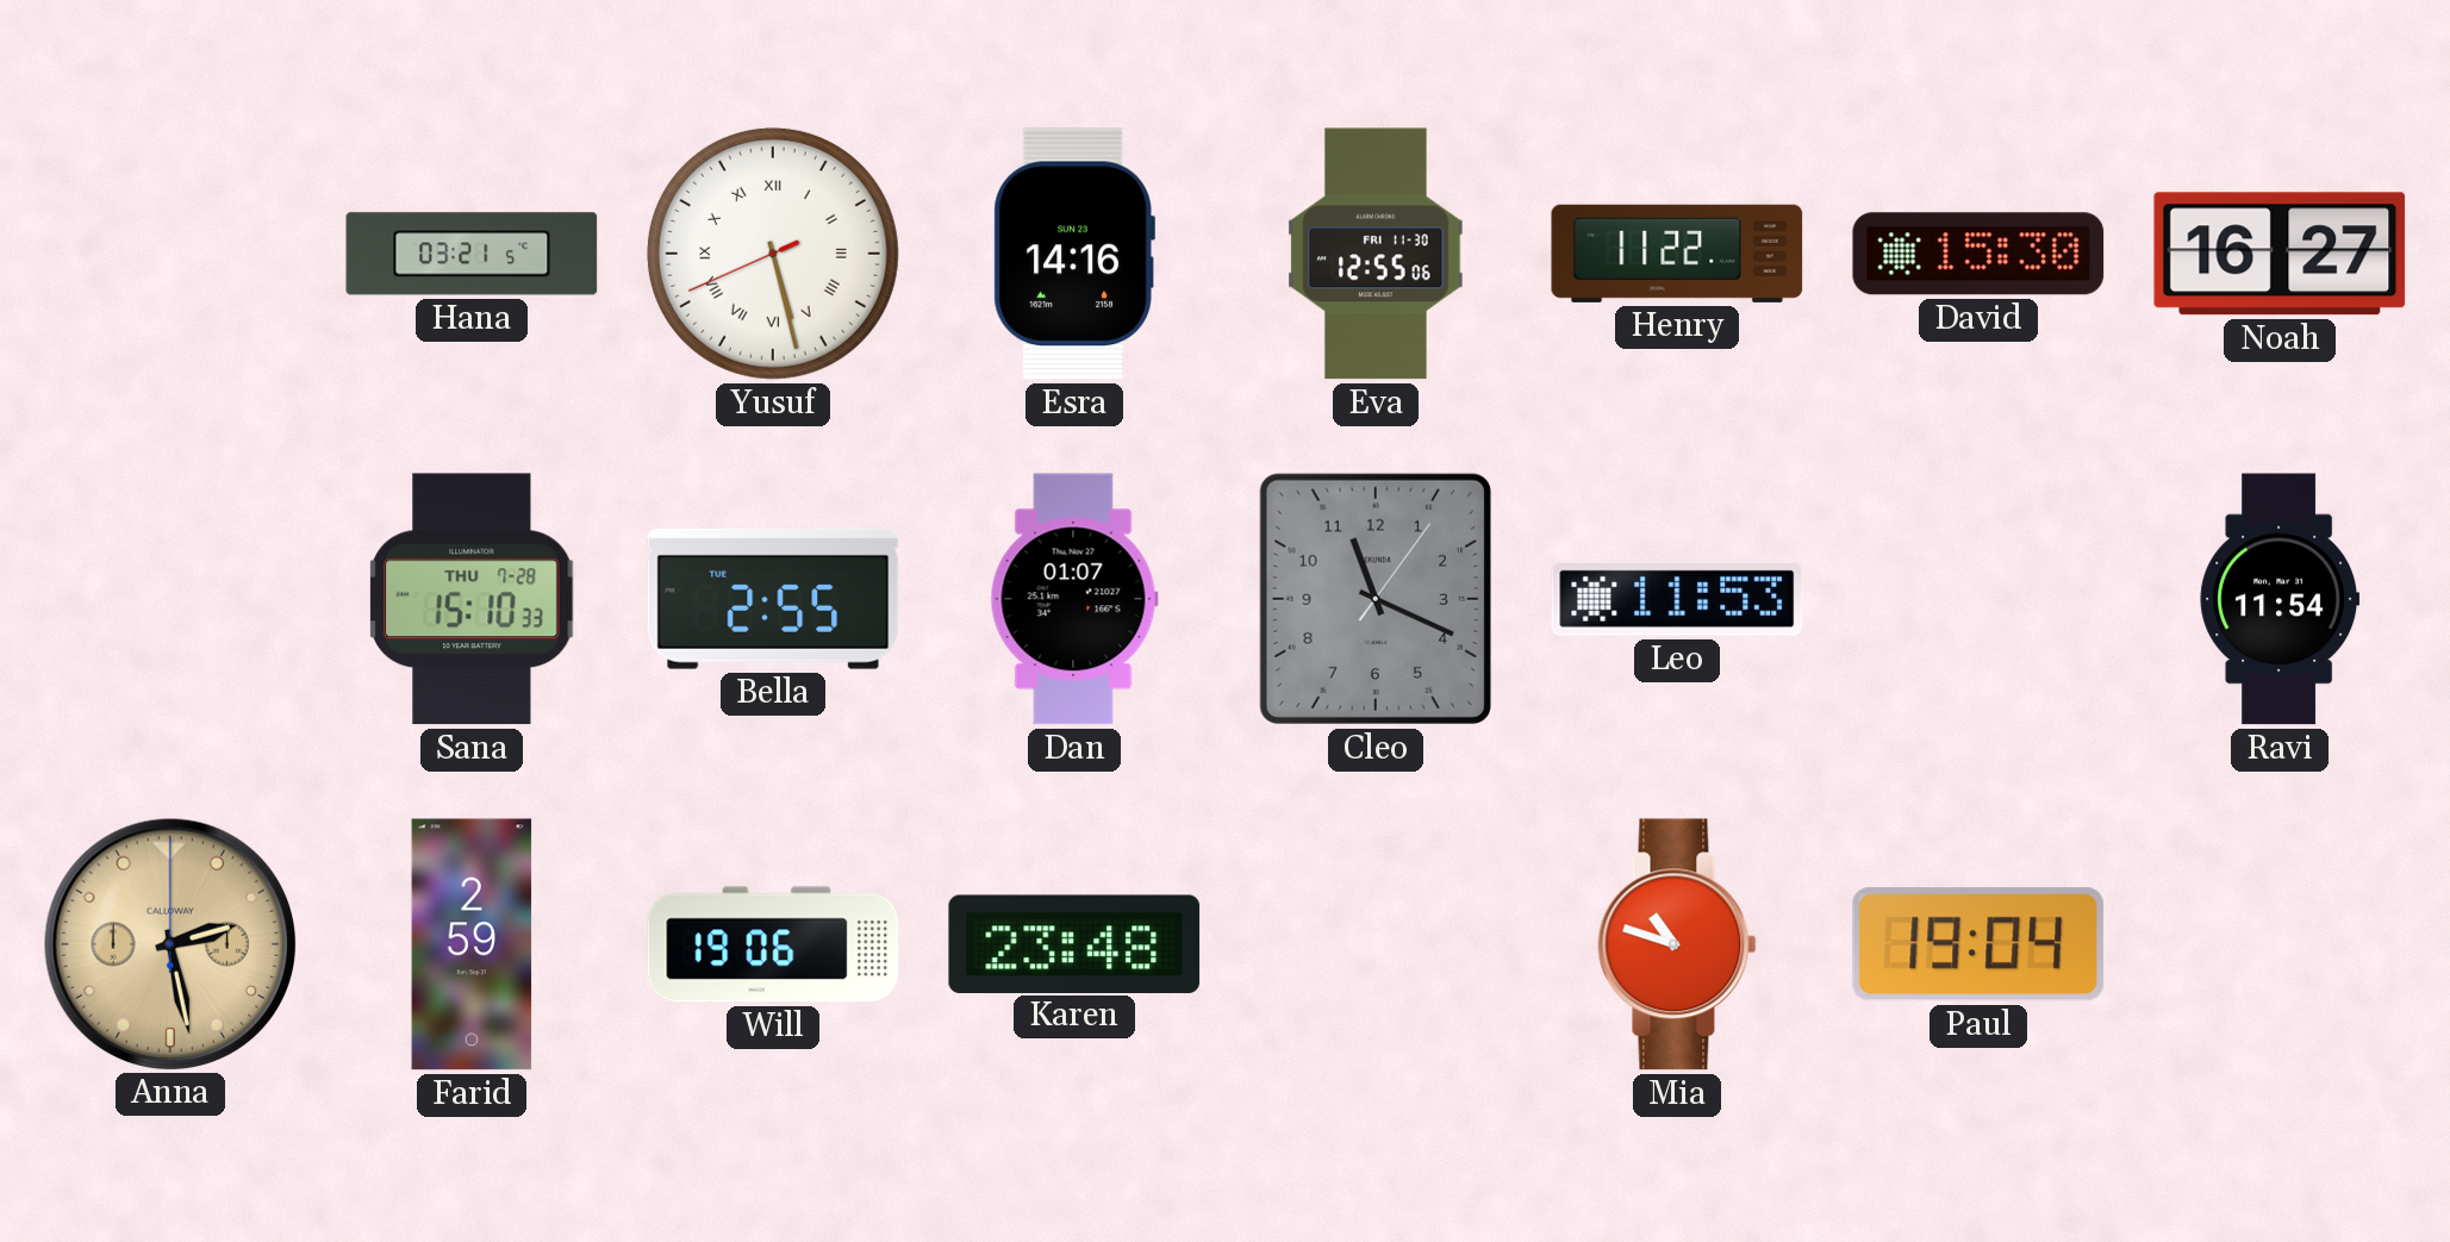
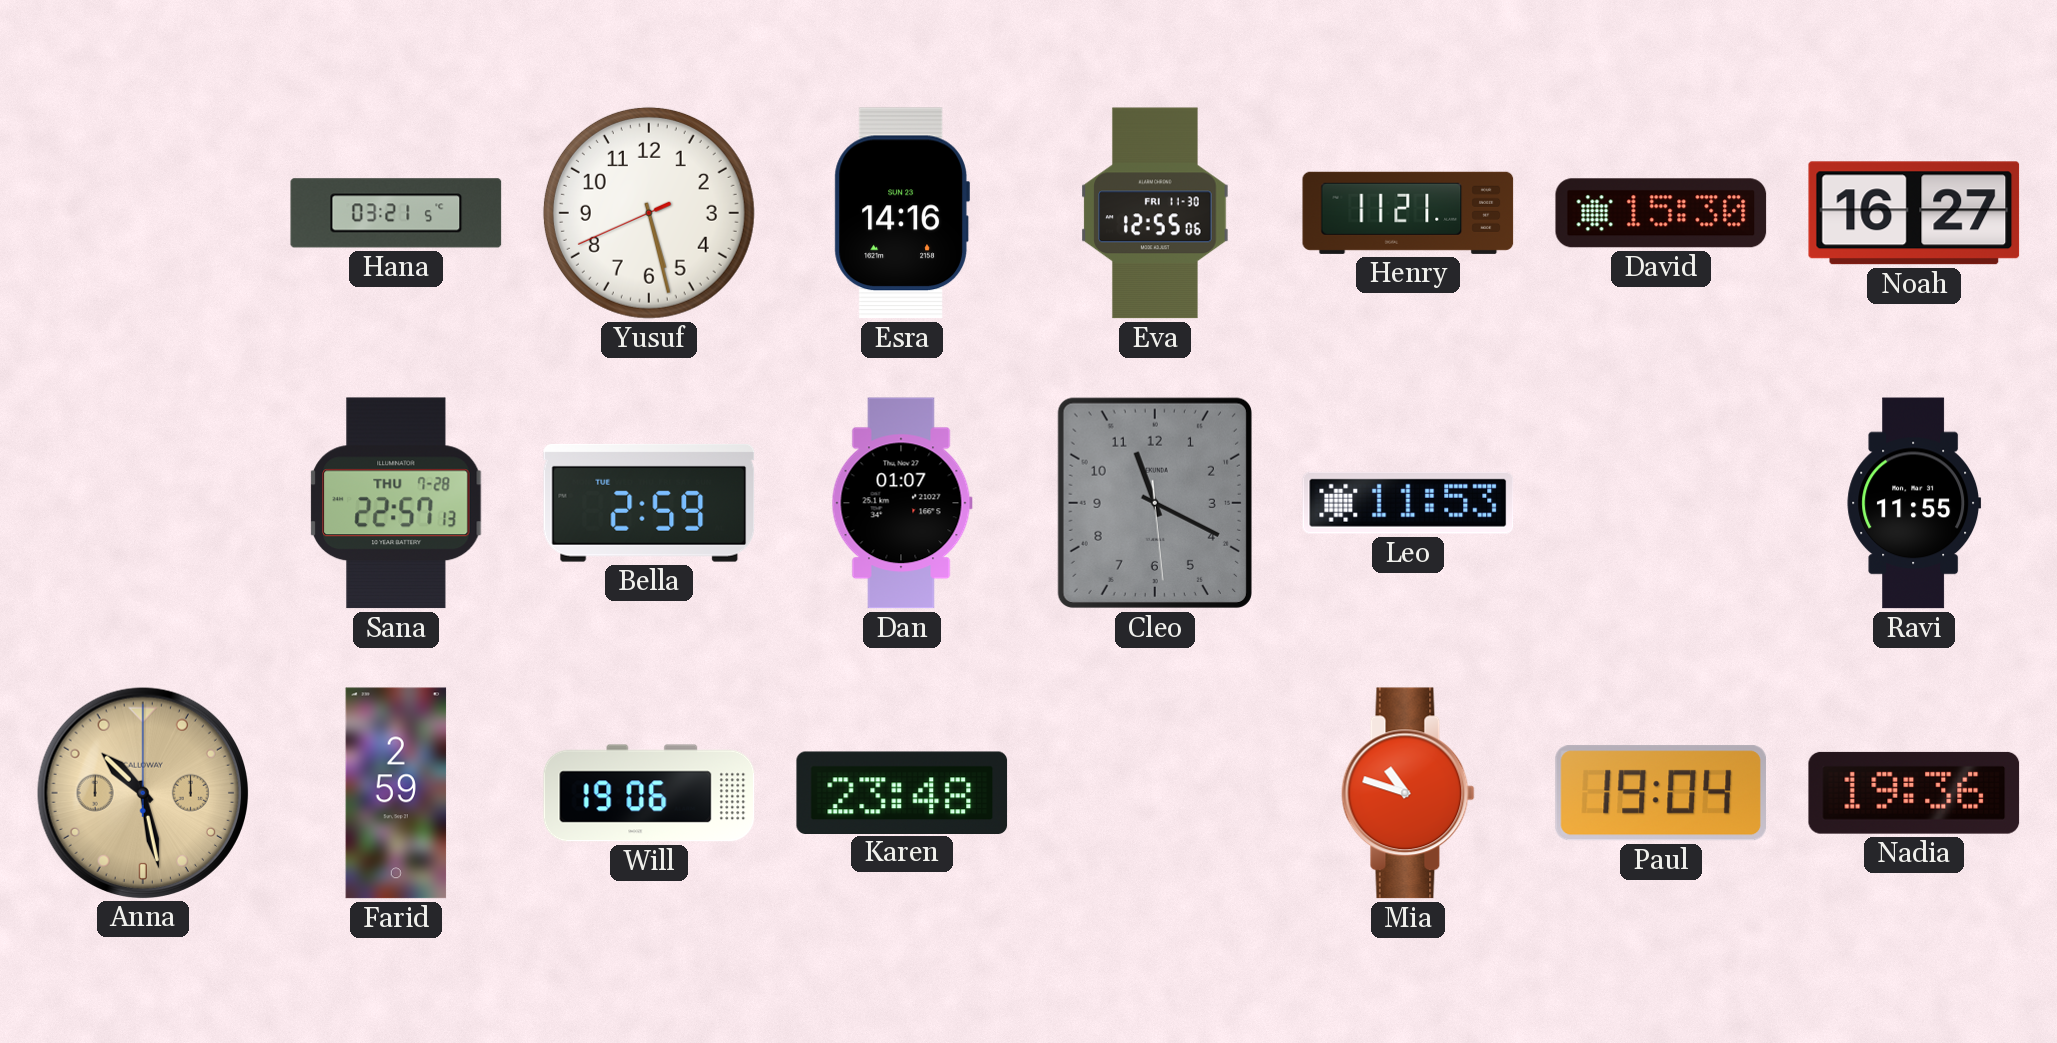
Yusuf numerals: Roman -> Arabic (649, 213)
Henry: 11:22 -> 11:21 (1408, 213)
Sana: 15:10 -> 22:57 (396, 503)
Bella: 2:55 -> 2:59 (649, 503)
Cleo: 11:19:06 -> 11:19:29 (1155, 503)
Ravi: 11:54 -> 11:55 (1914, 503)
Anna: 2:28 -> 10:28 (142, 792)
Nadia: none -> 19:36 (1914, 793)
